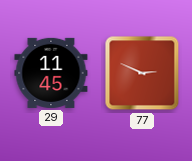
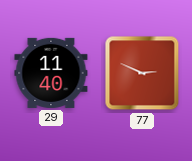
29: 11:45 -> 11:40 (51, 73)
